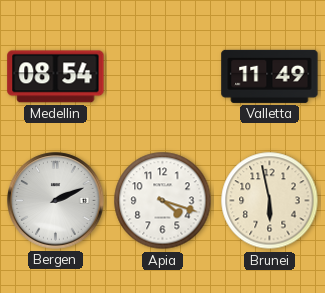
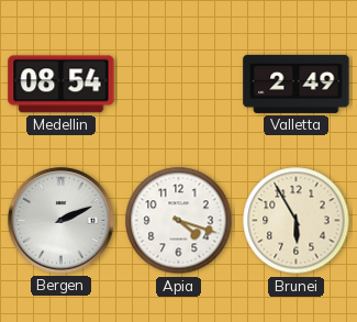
Valletta: 11:49 -> 2:49 (297, 84)
Brunei: 5:58 -> 5:55 (297, 221)
